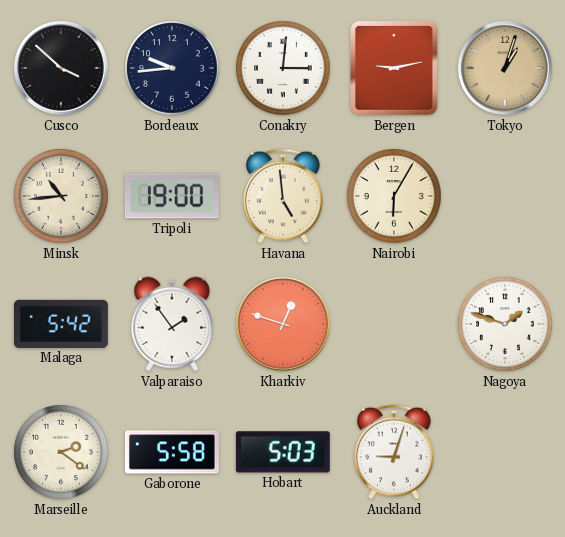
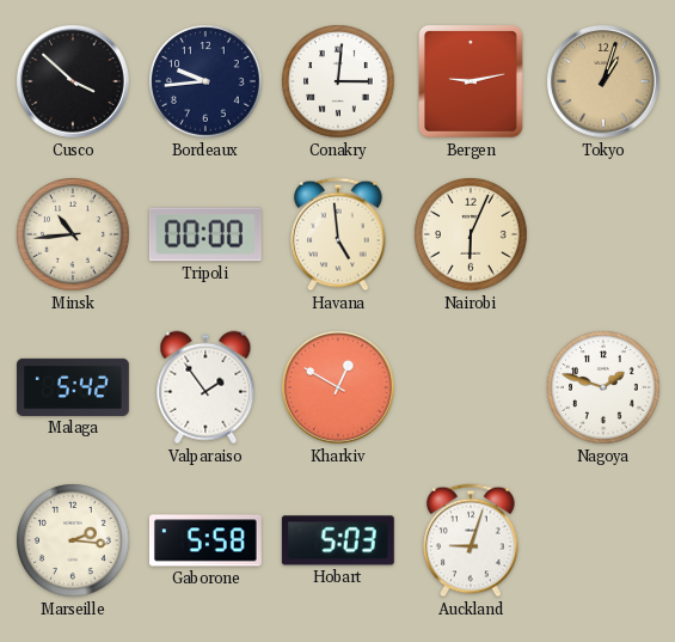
Tripoli: 19:00 -> 00:00 (205, 234)
Nairobi: 6:05 -> 6:04 (471, 234)
Kharkiv: 12:48 -> 12:50 (338, 387)
Marseille: 2:21 -> 2:16 (73, 540)
